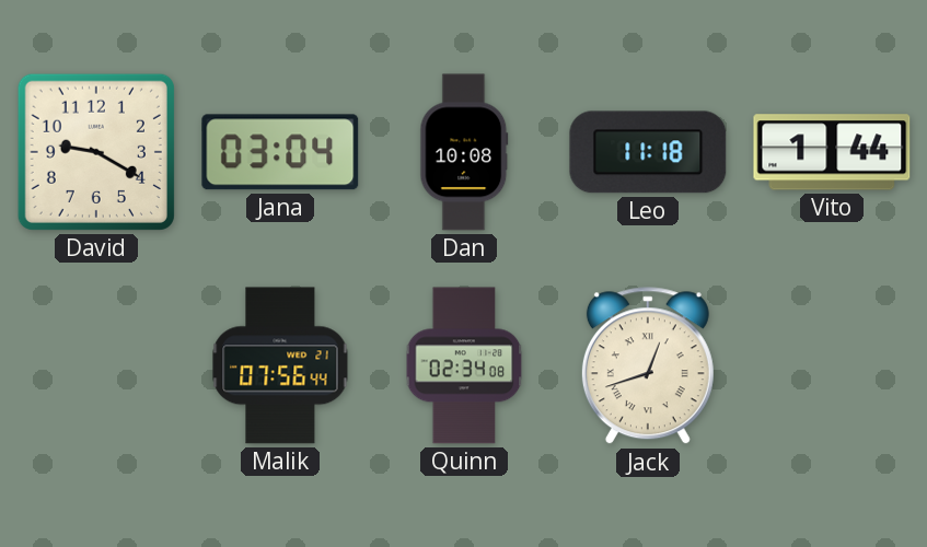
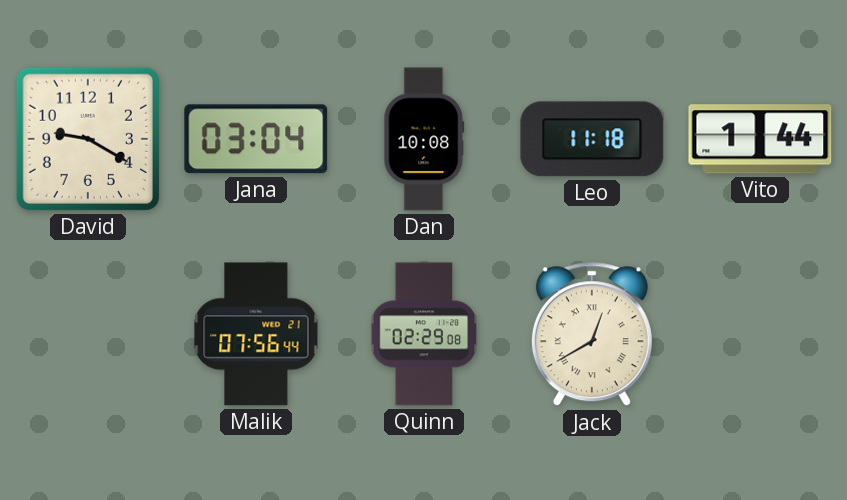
Quinn: 02:34 -> 02:29 (424, 334)
Jack: 12:42 -> 12:40 (592, 335)
